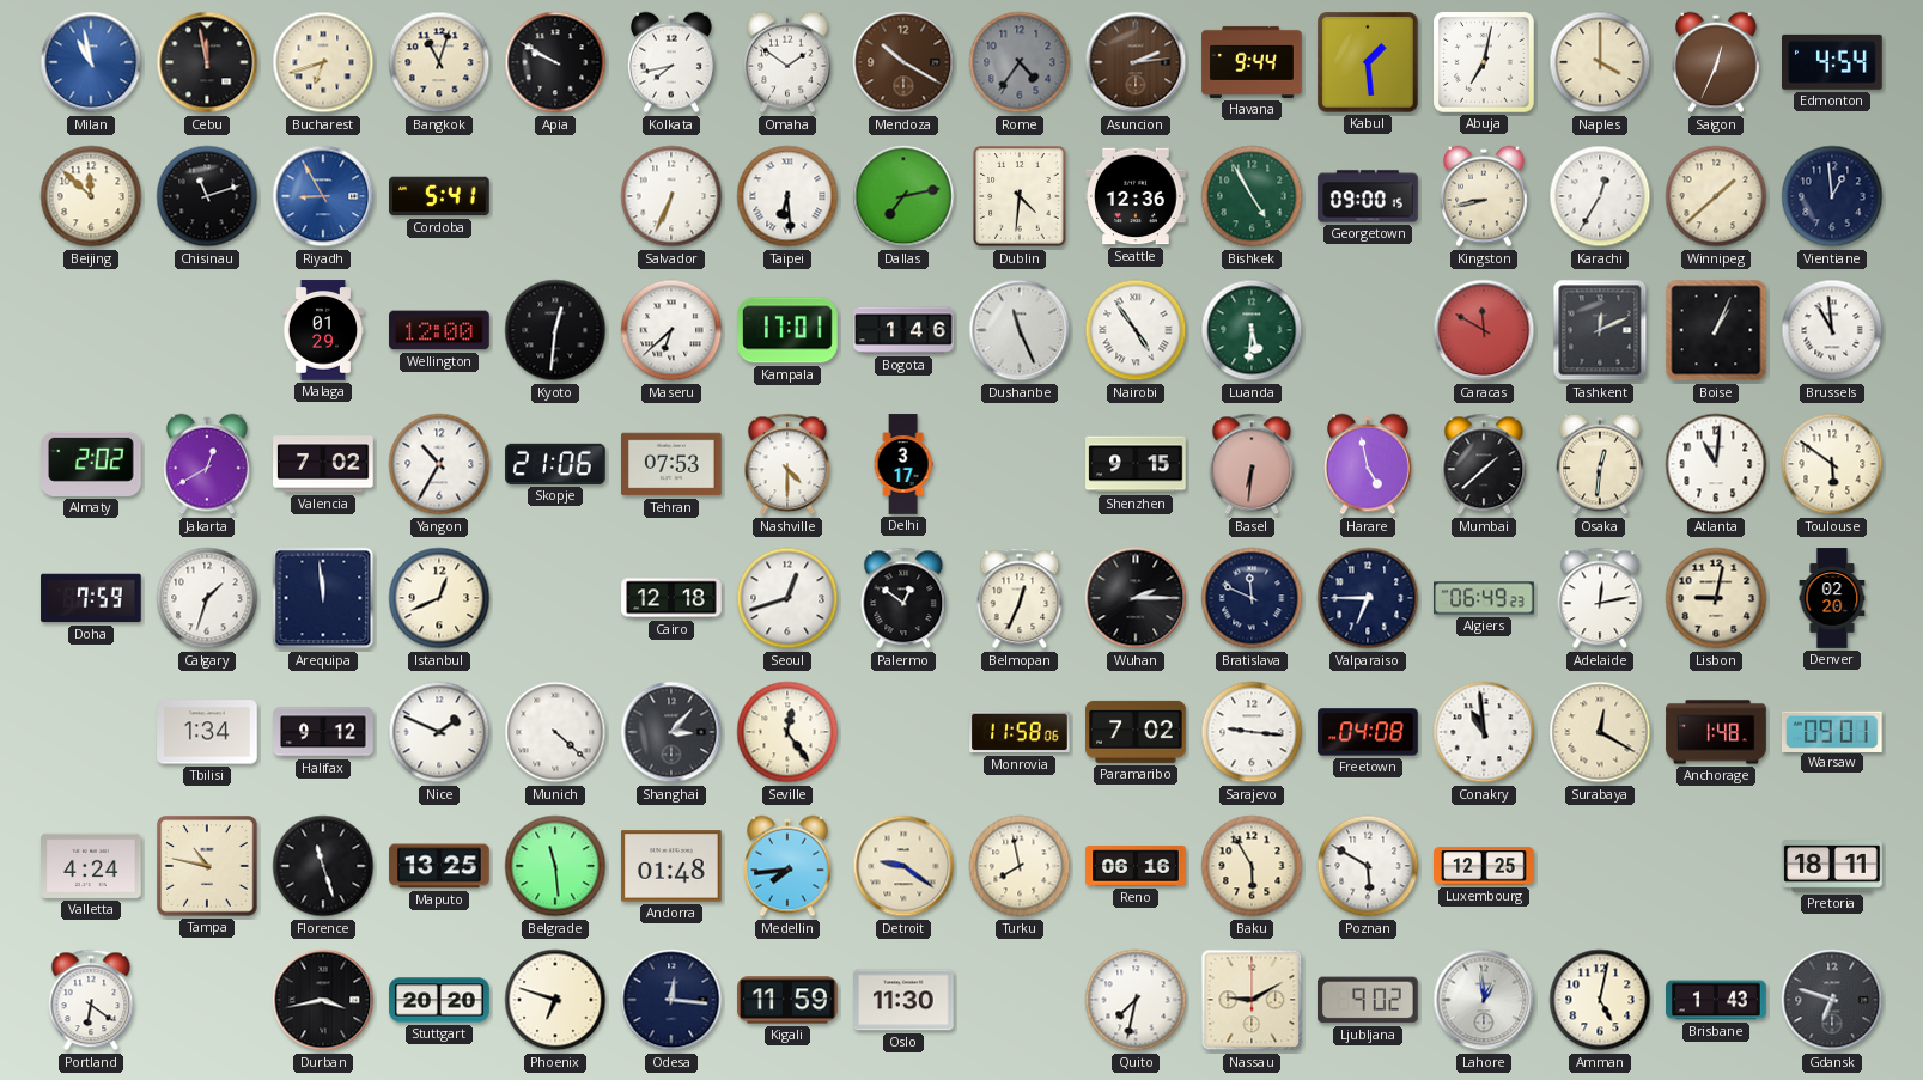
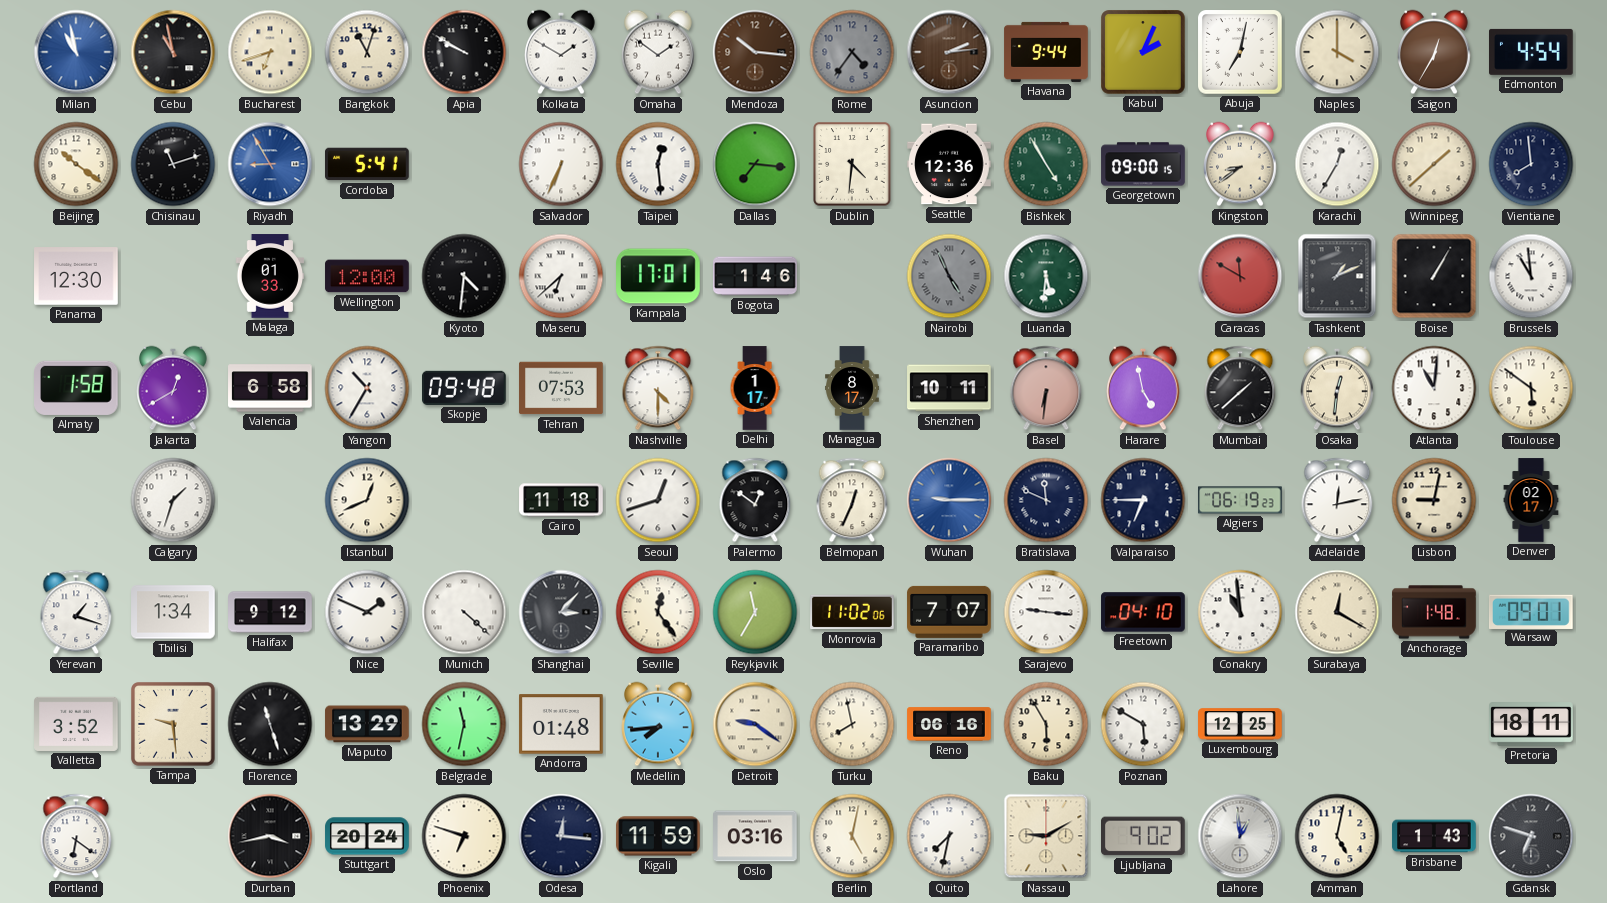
Cebu: 11:58 -> 10:58 (173, 52)
Kolkata: 7:43 -> 1:50 (562, 52)
Mendoza: 10:20 -> 10:16 (755, 52)
Kabul: 1:29 -> 2:04 (1143, 52)
Saigon: 12:34 -> 12:35 (1435, 52)
Beijing: 11:52 -> 10:21 (76, 164)
Taipei: 6:29 -> 12:29 (658, 164)
Dallas: 7:13 -> 7:16 (755, 164)
Kingston: 8:43 -> 8:39 (1241, 164)
Vientiane: 12:59 -> 7:59 (1531, 164)
Panama: none -> 12:30 (76, 276)
Malaga: 01:29 -> 01:33 (269, 276)
Kyoto: 12:31 -> 4:31 (464, 276)
Dushanbe: 11:26 -> none (1020, 330)
Nairobi: 4:54 -> 4:56 (949, 276)
Nairobi dial: white -> grey (949, 276)
Tashkent: 12:11 -> 1:11 (1337, 276)
Boise: 1:04 -> 1:05 (1434, 276)
Almaty: 2:02 -> 1:58 (77, 388)
Valencia: 7:02 -> 6:58 (270, 388)
Skopje: 21:06 -> 09:48 (465, 388)
Delhi: 3:17 -> 1:17 (755, 388)
Managua: none -> 8:17 (852, 388)
Shenzhen: 9:15 -> 10:11 (949, 388)
Doha: 7:59 -> none (91, 598)
Arequipa: 11:59 -> none (323, 598)
Cairo: 12:18 -> 11:18 (561, 500)
Wuhan: 2:15 -> 9:15 (949, 500)
Wuhan dial: black -> blue (949, 500)
Algiers: 06:49 -> 06:19 (1240, 500)
Denver: 02:20 -> 02:17 (1531, 500)
Yerevan: none -> 1:18 (76, 612)
Reykjavik: none -> 11:35 (755, 612)
Monrovia: 11:58 -> 11:02 (852, 612)
Paramaribo: 7:02 -> 7:07 (949, 612)
Freetown: 04:08 -> 04:10 (1143, 612)
Valletta: 4:24 -> 3:52 (76, 724)
Tampa: 10:47 -> 9:29 (173, 724)
Maputo: 13:25 -> 13:29 (367, 724)
Belgrade: 11:29 -> 11:32 (464, 724)
Stuttgart: 20:20 -> 20:24 (367, 836)
Oslo: 11:30 -> 03:16 (755, 836)
Berlin: none -> 5:02 (852, 836)
